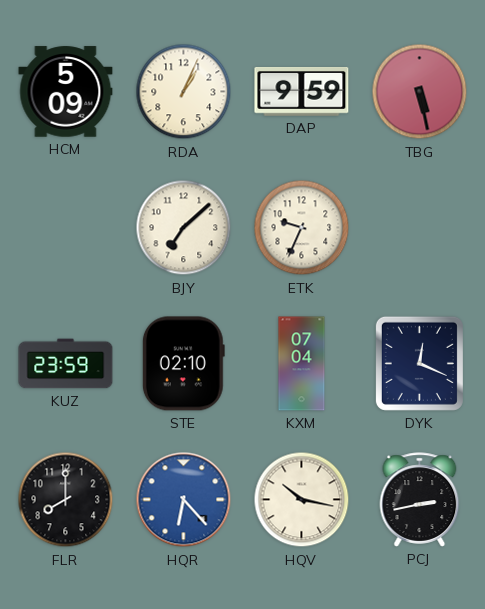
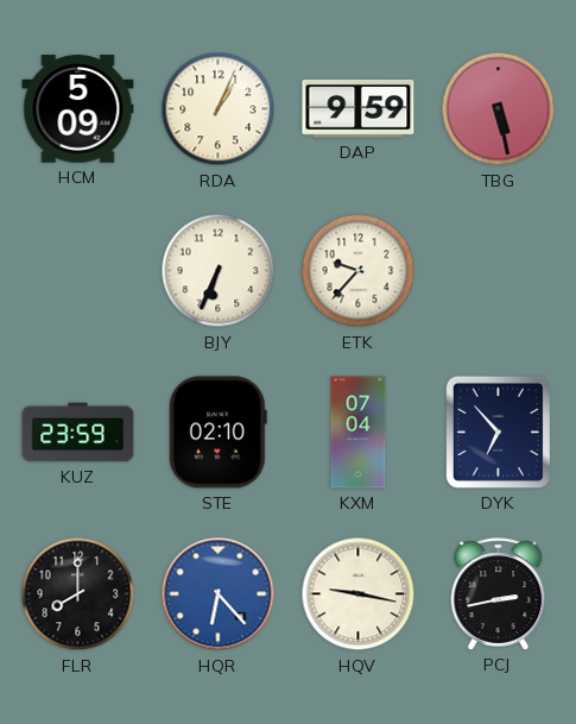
BJY: 7:08 -> 6:34 (219, 271)
ETK: 9:34 -> 9:37 (359, 271)
DYK: 12:19 -> 6:53 (498, 432)
HQV: 10:17 -> 9:17 (359, 594)
